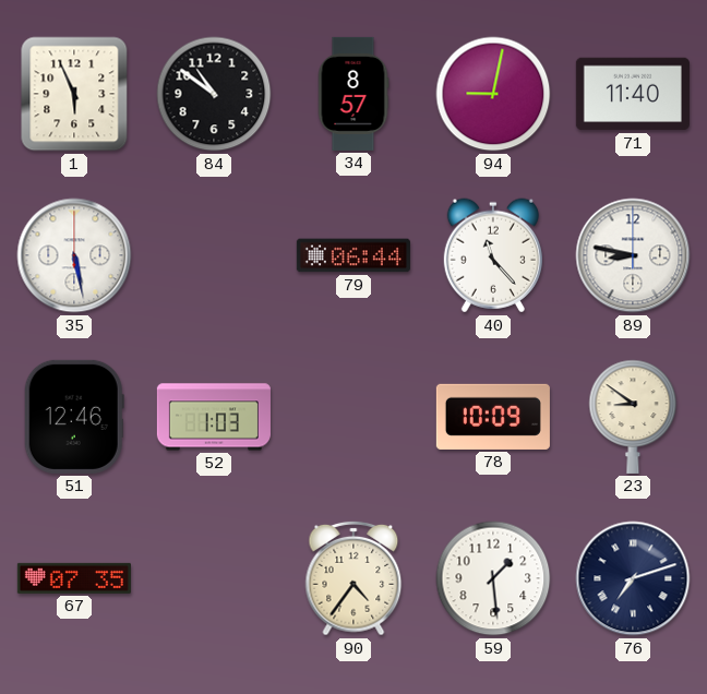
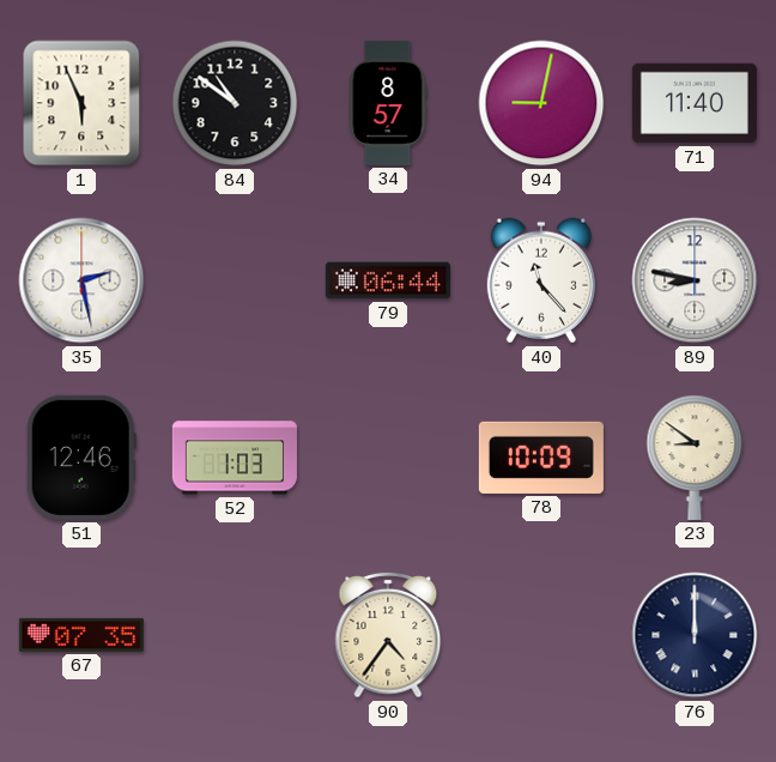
35: 5:28 -> 2:28 (81, 280)
59: 1:29 -> none (493, 578)
76: 7:12 -> 12:00 (695, 635)
